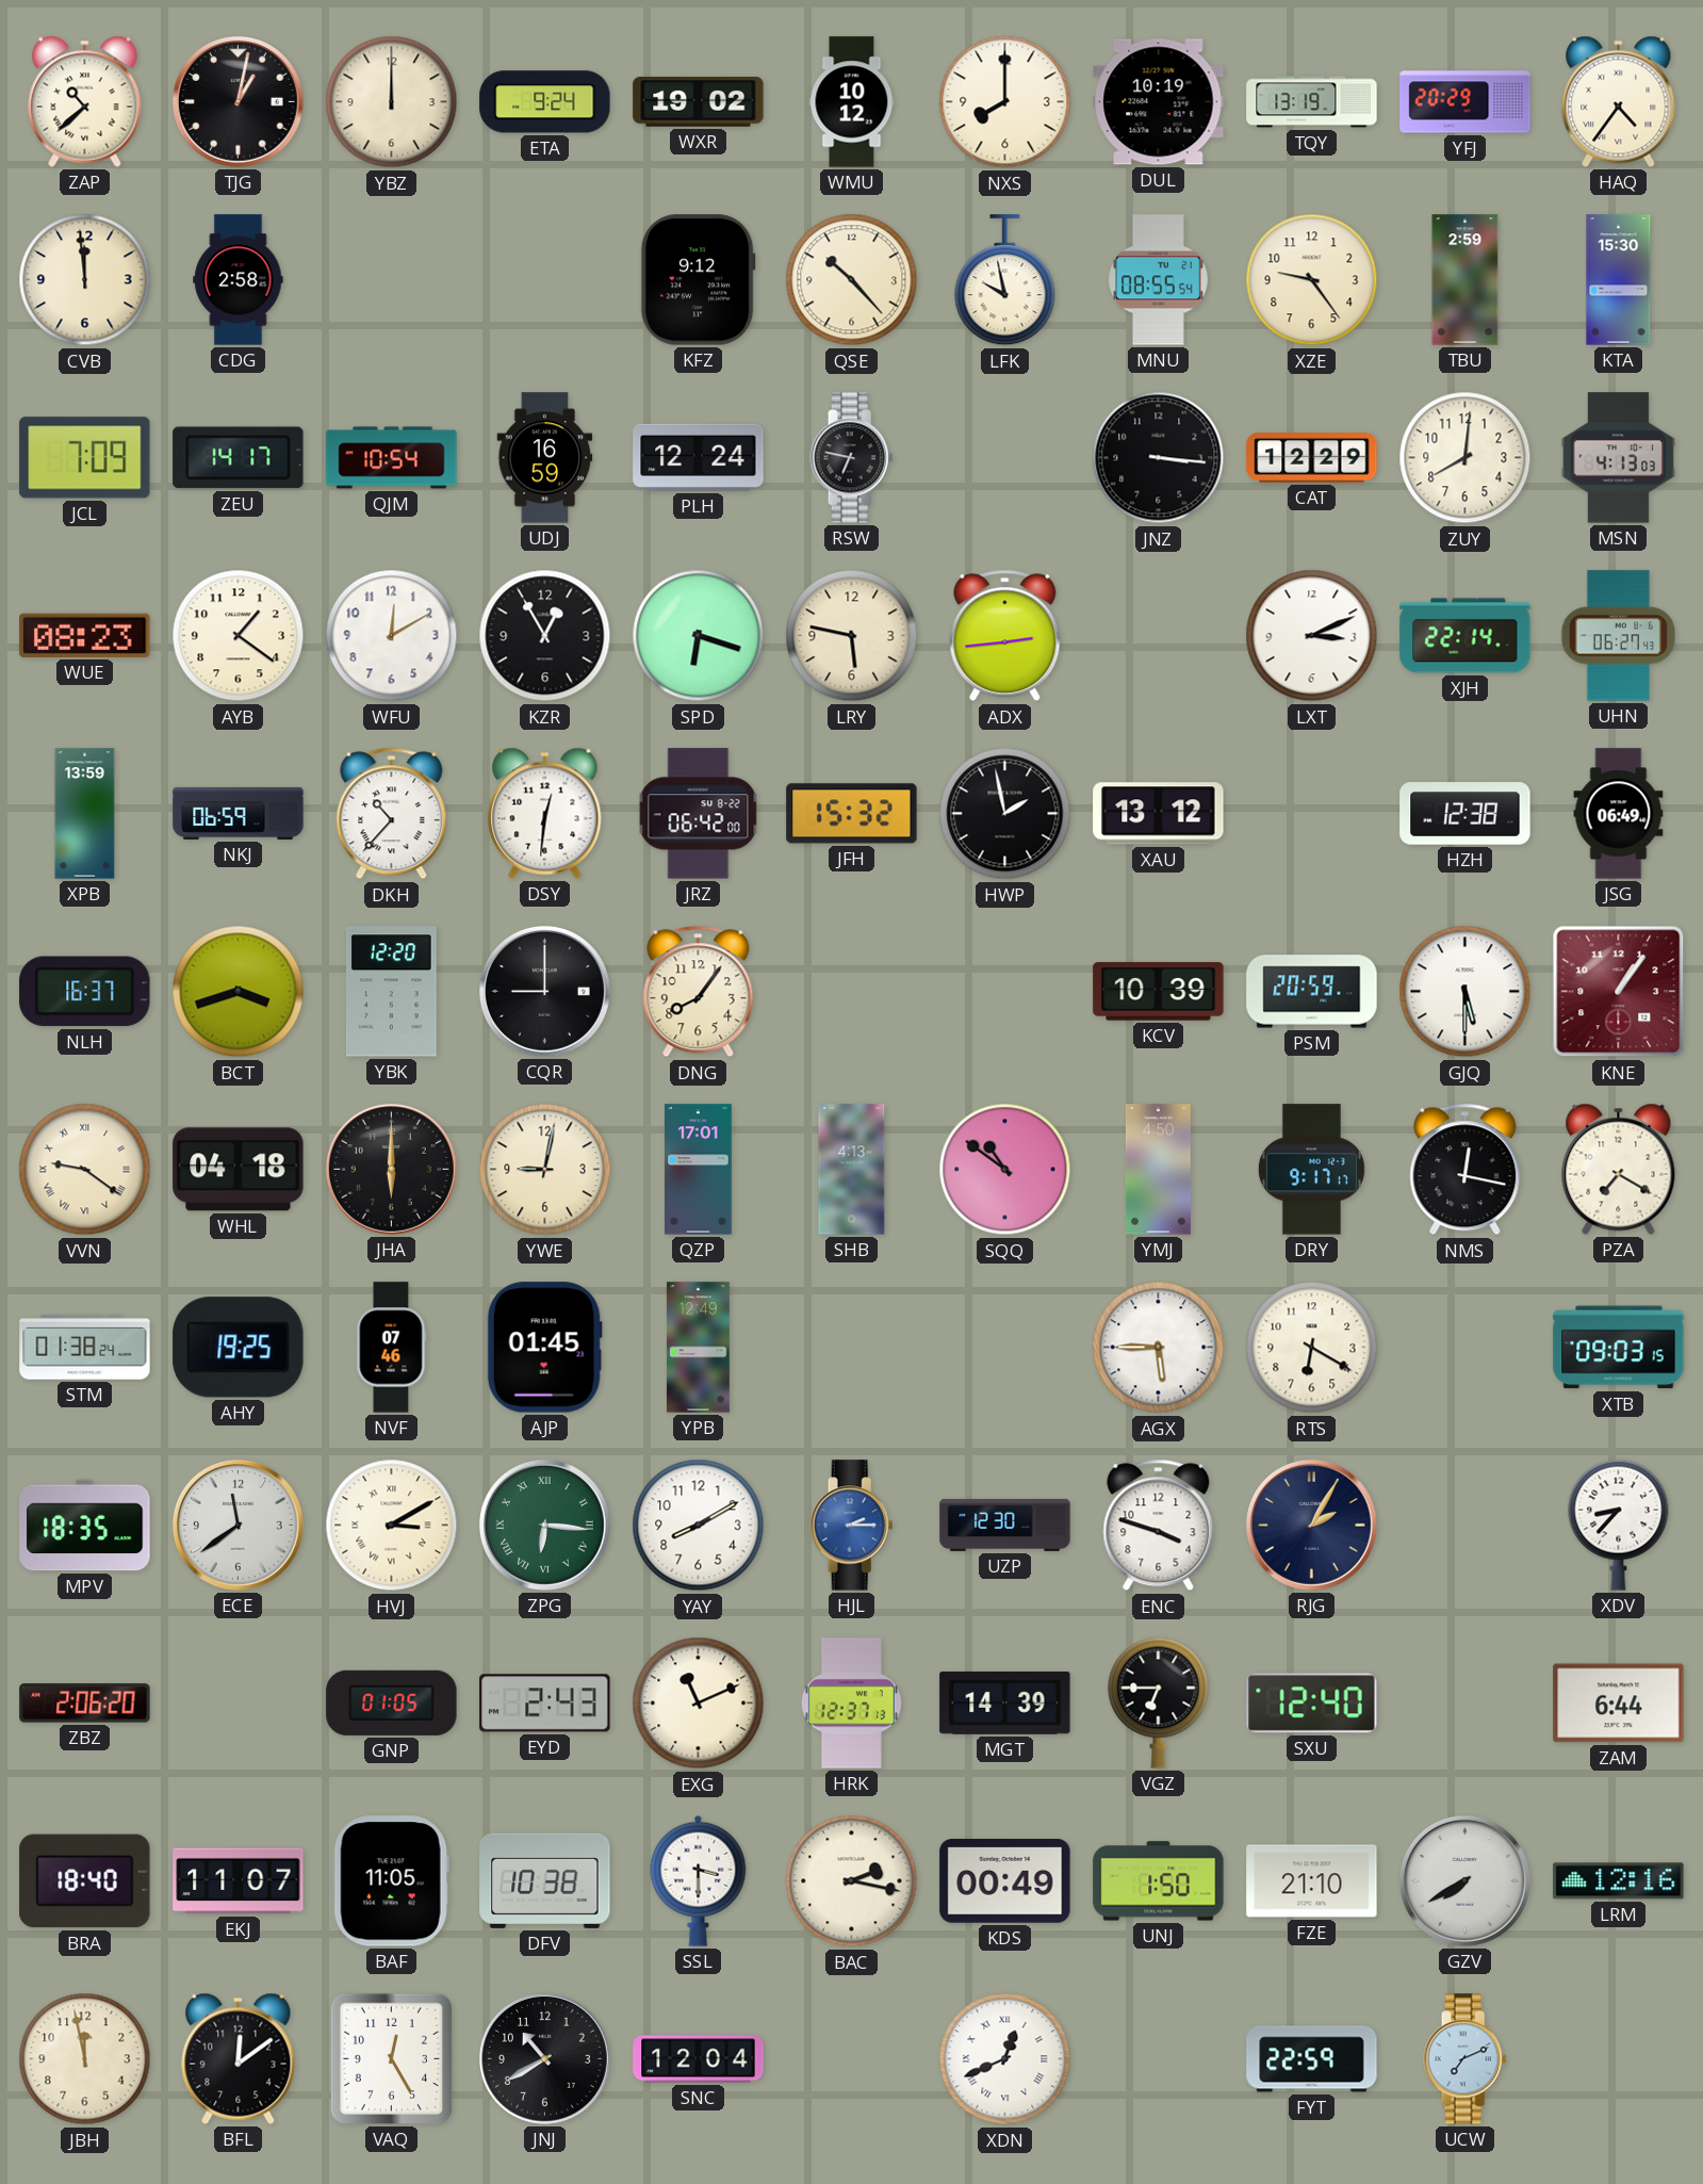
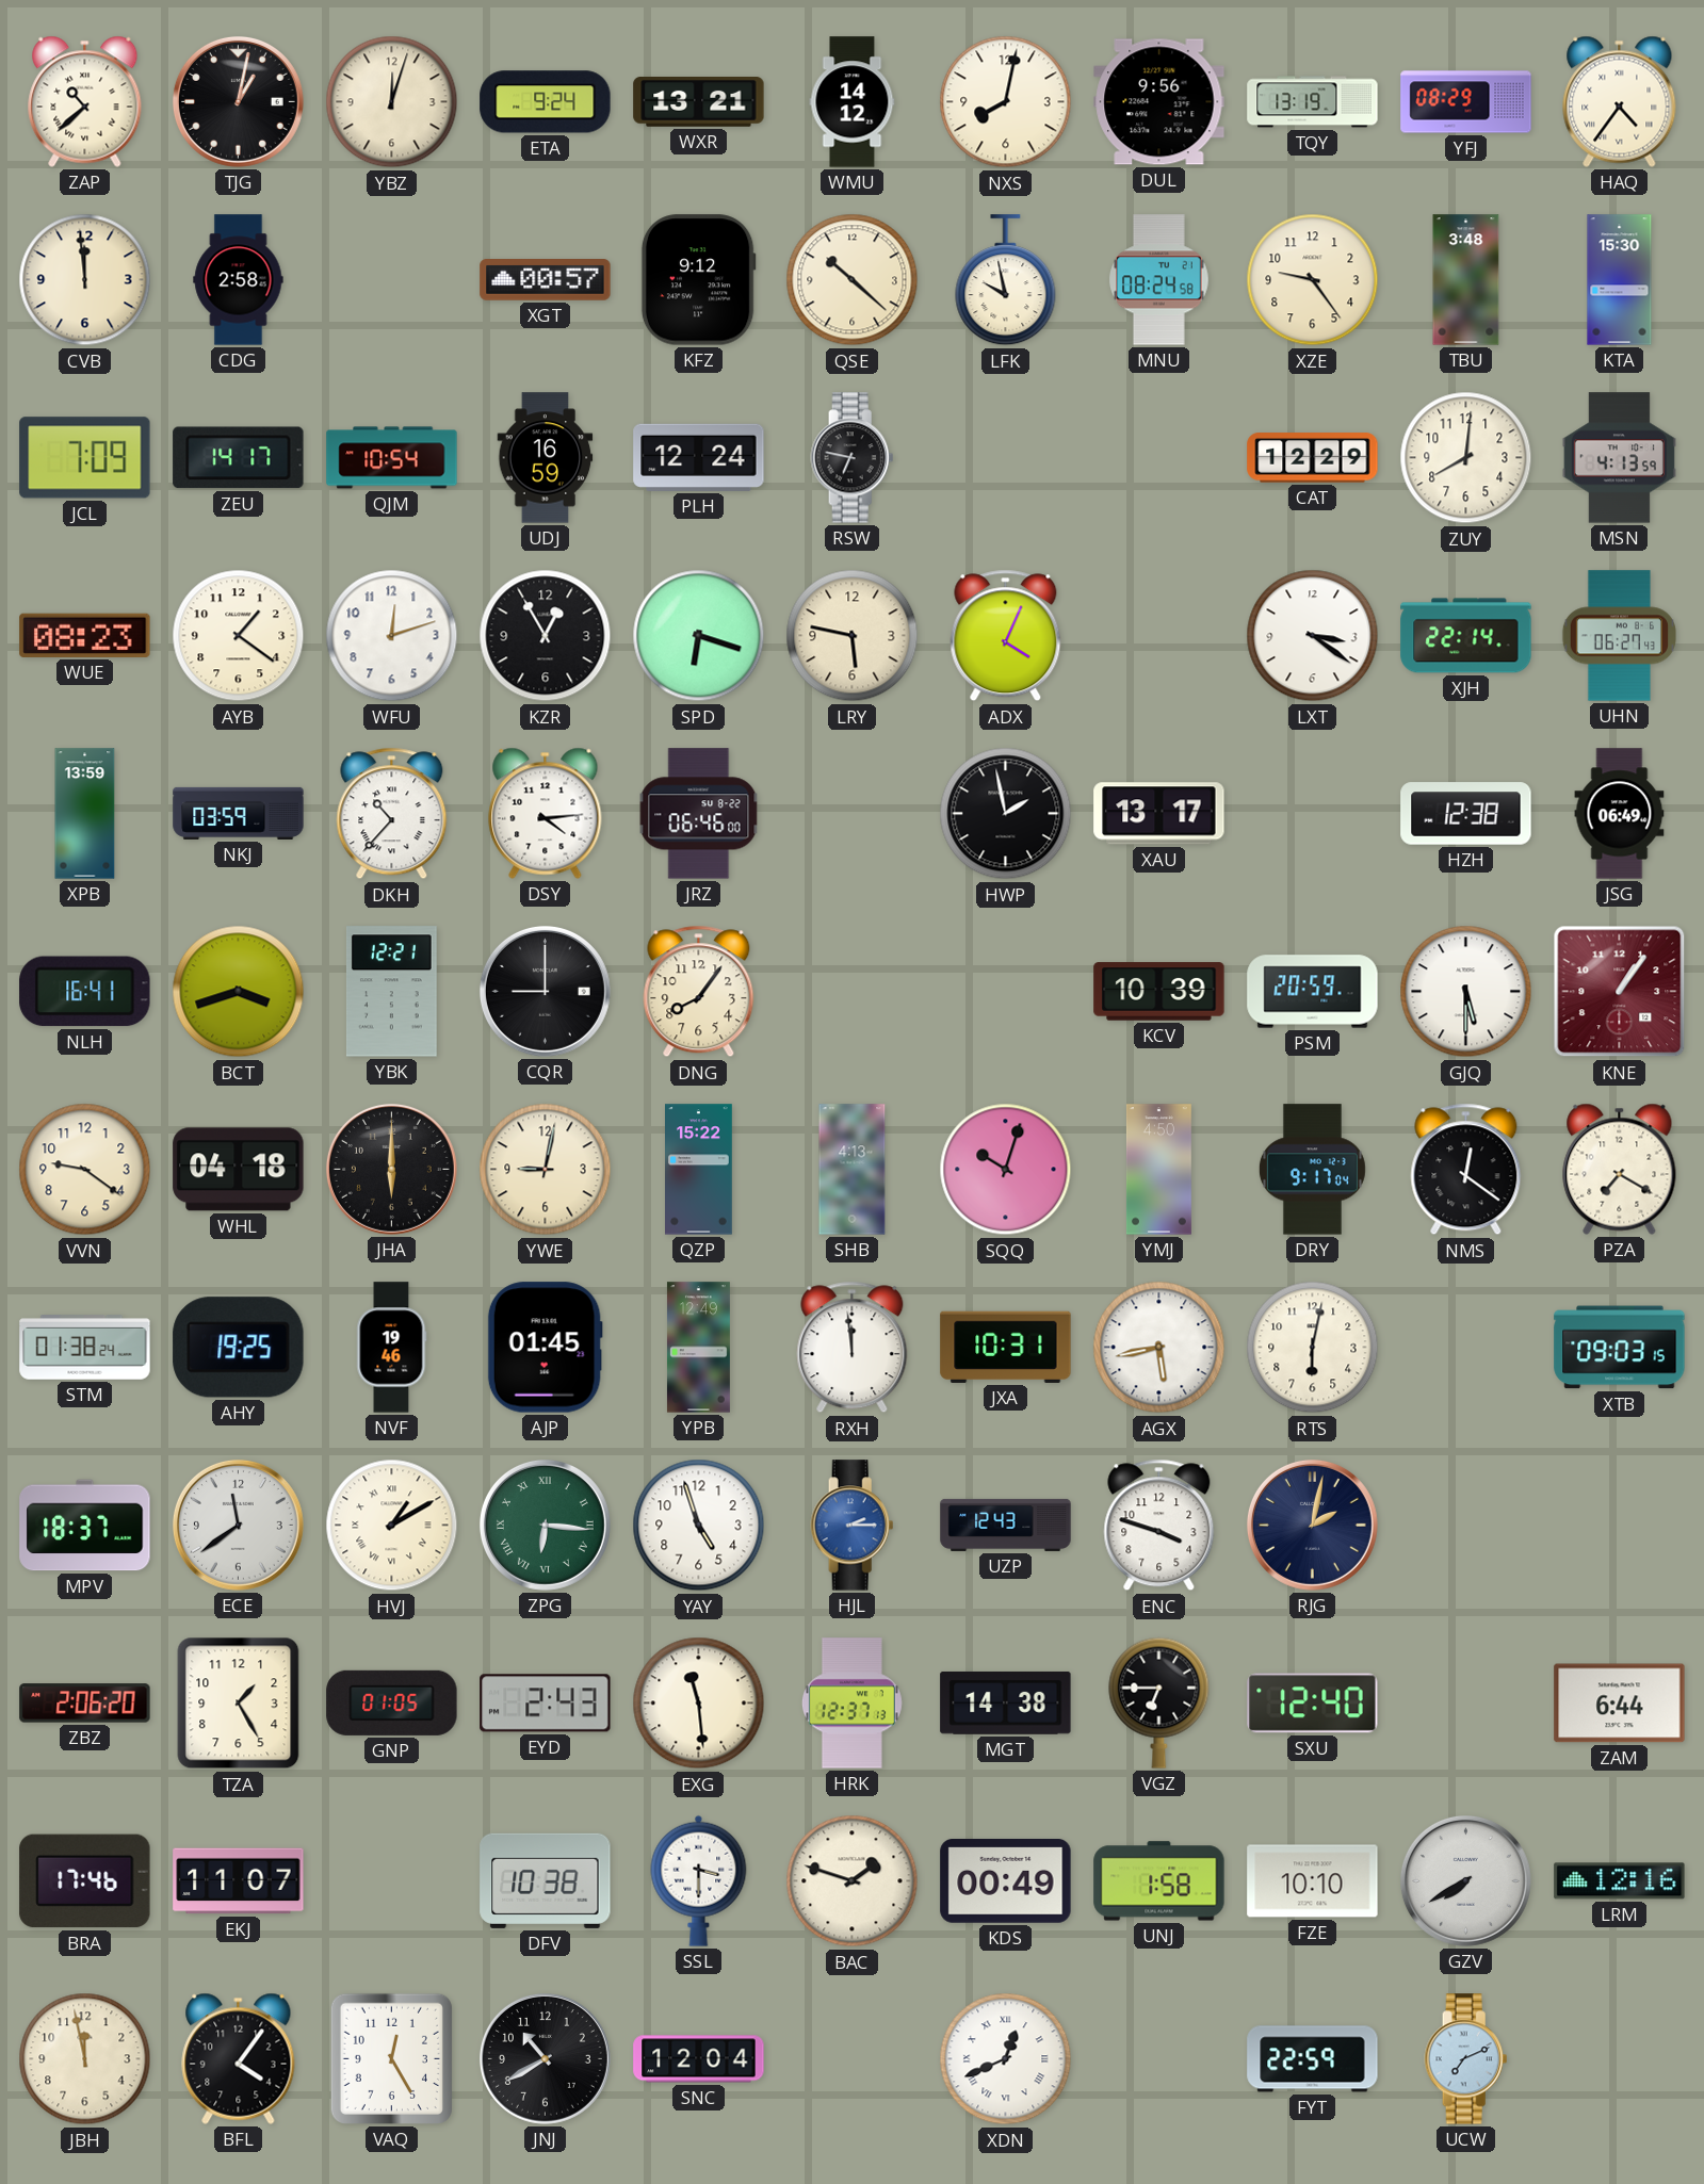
YBZ: 12:00 -> 12:03 (392, 102)
WXR: 19:02 -> 13:21 (699, 102)
WMU: 10:12 -> 14:12 (853, 102)
NXS: 8:00 -> 8:02 (1006, 102)
DUL: 10:19 -> 9:56 (1159, 102)
YFJ: 20:29 -> 08:29 (1466, 102)
XGT: none -> 00:57 (546, 280)
QSE: 10:23 -> 10:22 (853, 280)
MNU: 08:55 -> 08:24 (1159, 280)
TBU: 2:59 -> 3:48 (1466, 280)
JNZ: 3:16 -> none (1159, 458)
MSN: 4:13:03 -> 4:13:59 (1619, 458)
WFU: 12:10 -> 12:12 (392, 636)
ADX: 2:44 -> 4:04 (1006, 636)
LXT: 3:11 -> 3:21 (1313, 636)
NKJ: 06:59 -> 03:59 (239, 813)
DSY: 12:31 -> 4:14 (546, 813)
JRZ: 06:42 -> 06:46 (699, 814)
JFH: 15:32 -> none (852, 814)
XAU: 13:12 -> 13:17 (1159, 814)
NLH: 16:37 -> 16:41 (85, 992)
YBK: 12:20 -> 12:21 (391, 992)
VVN numerals: Roman -> Arabic (85, 1170)
QZP: 17:01 -> 15:22 (699, 1170)
SQQ: 10:51 -> 10:03 (1006, 1170)
DRY: 9:17:17 -> 9:17:04 (1312, 1170)
NMS: 12:17 -> 12:21 (1466, 1170)
NVF: 07:46 -> 19:46 (392, 1348)
RXH: none -> 11:59 (853, 1348)
JXA: none -> 10:31 (1006, 1347)
AGX: 5:45 -> 5:43 (1159, 1348)
RTS: 6:20 -> 6:02 (1313, 1348)
MPV: 18:35 -> 18:37 (85, 1526)
HVJ: 3:10 -> 1:10 (392, 1526)
YAY: 8:10 -> 4:57 (699, 1526)
UZP: 12:30 -> 12:43 (1006, 1525)
RJG: 2:05 -> 2:02 (1312, 1525)
XDV: 8:37 -> none (1619, 1525)
TZA: none -> 1:25 (239, 1704)
EXG: 11:11 -> 11:29 (699, 1704)
MGT: 14:39 -> 14:38 (1006, 1702)
BRA: 18:40 -> 17:46 (85, 1881)
BAF: 11:05 -> none (391, 1881)
BAC: 2:17 -> 1:48 (853, 1881)
UNJ: 1:50 -> 1:58 (1159, 1881)
FZE: 21:10 -> 10:10 (1313, 1881)
BFL: 12:09 -> 4:06 (239, 2058)
